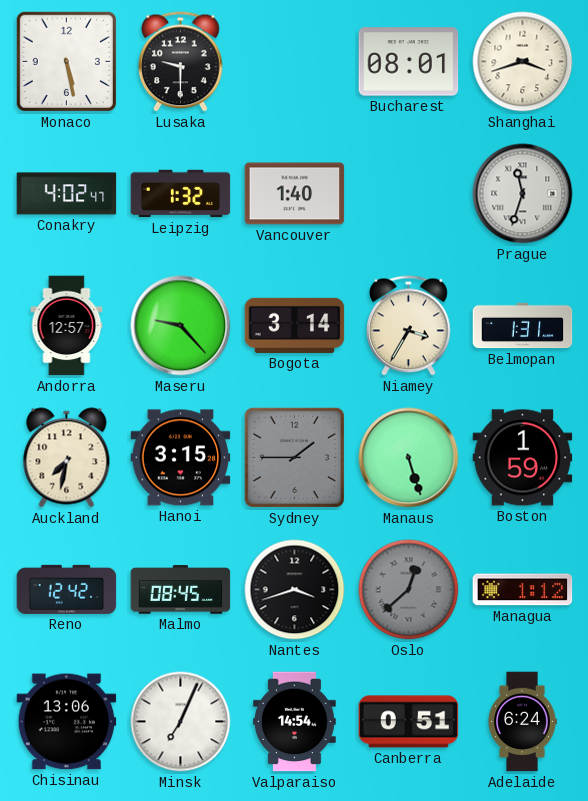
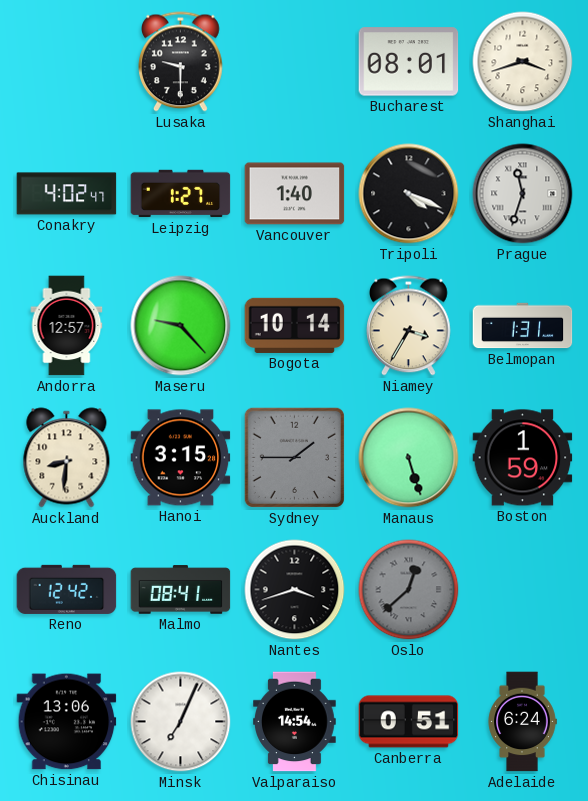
Monaco: 5:28 -> none (66, 61)
Leipzig: 1:32 -> 1:27 (181, 194)
Tripoli: none -> 4:19 (409, 194)
Bogota: 3:14 -> 10:14 (295, 325)
Auckland: 7:32 -> 8:31 (67, 458)
Malmo: 08:45 -> 08:41 (181, 590)
Managua: 1:12 -> none (523, 590)
